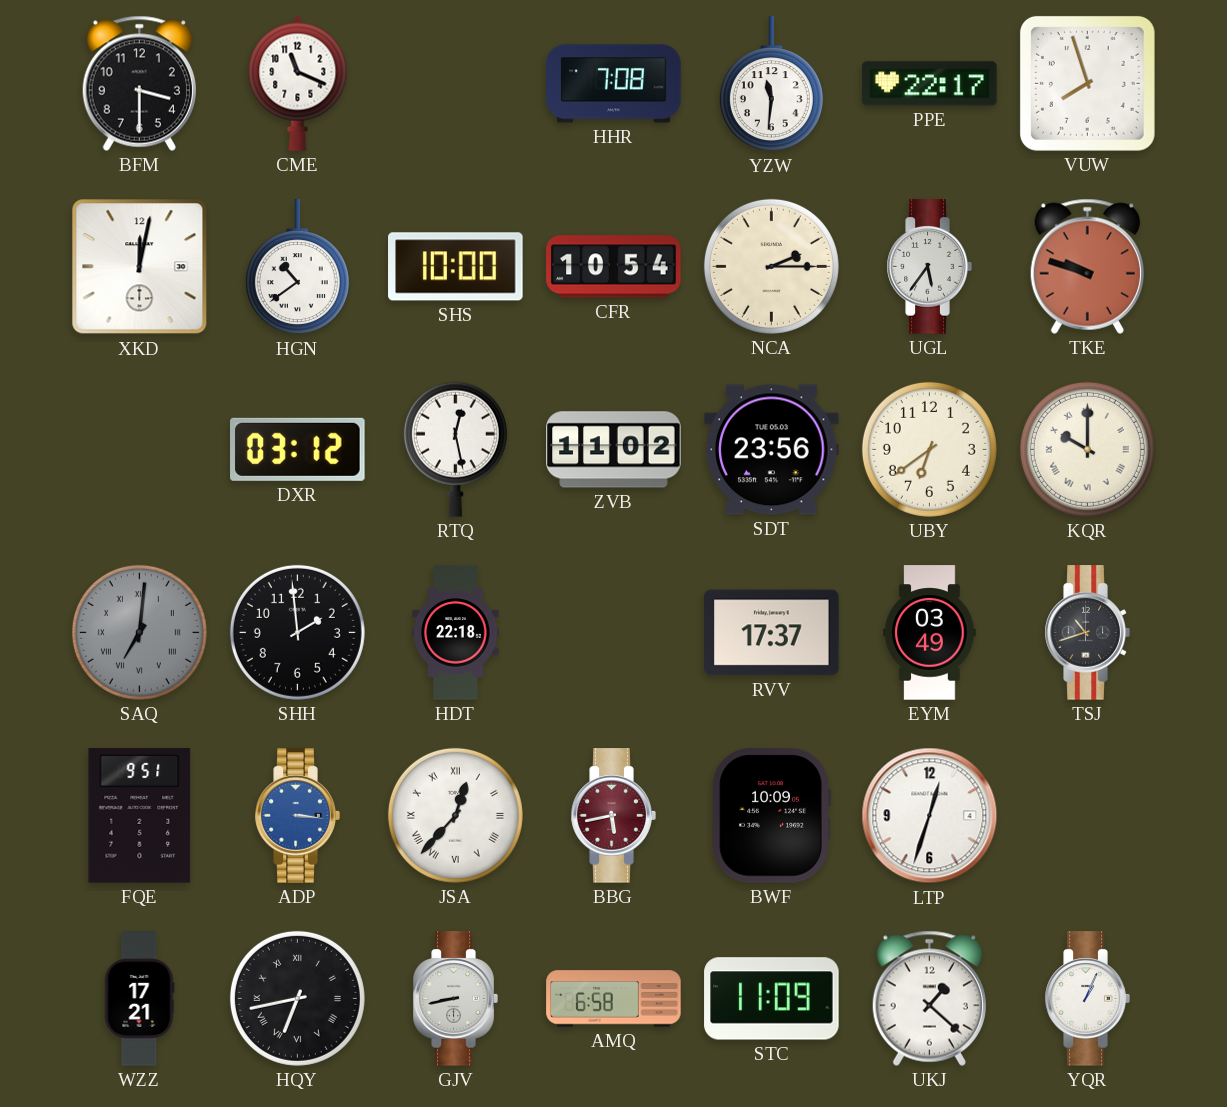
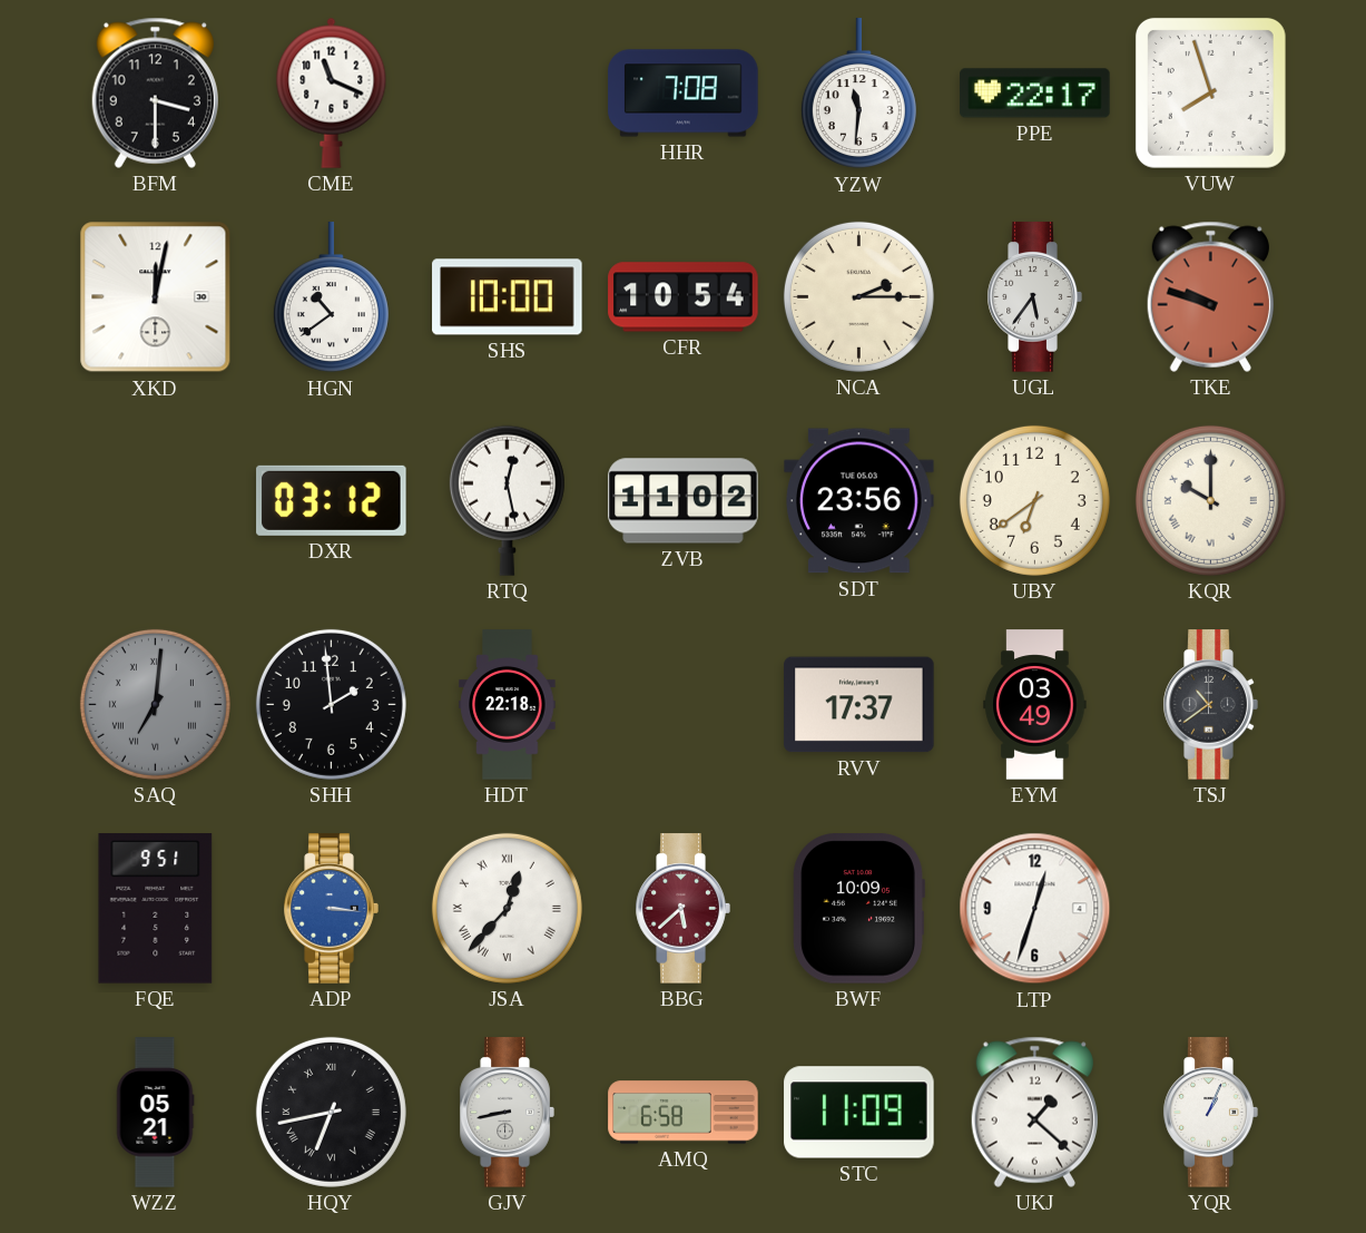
TSJ: 10:42 -> 10:39 (1210, 705)
BBG: 5:43 -> 5:38 (682, 909)
WZZ: 17:21 -> 05:21 (155, 1113)
